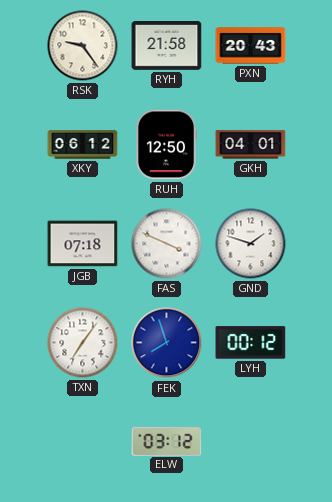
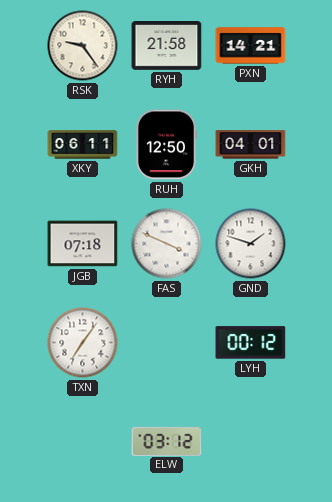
PXN: 20:43 -> 14:21 (251, 46)
XKY: 06:12 -> 06:11 (83, 145)
FEK: 7:57 -> none (167, 343)
